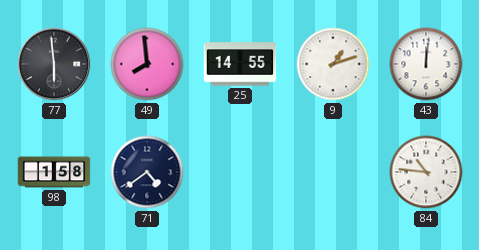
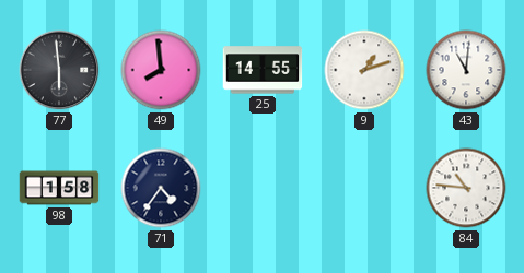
43: 12:01 -> 11:01 (466, 70)
71: 4:39 -> 4:36 (161, 188)
